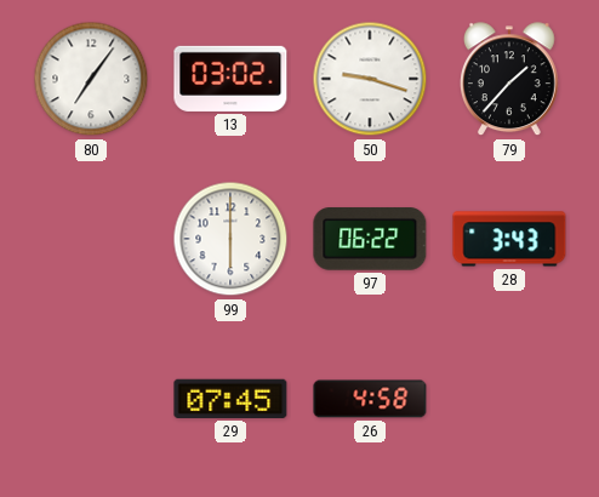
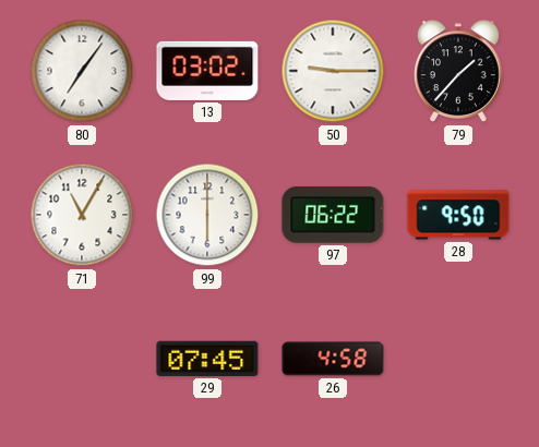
50: 9:18 -> 9:15 (333, 71)
71: none -> 11:05 (82, 215)
28: 3:43 -> 9:50 (458, 215)
